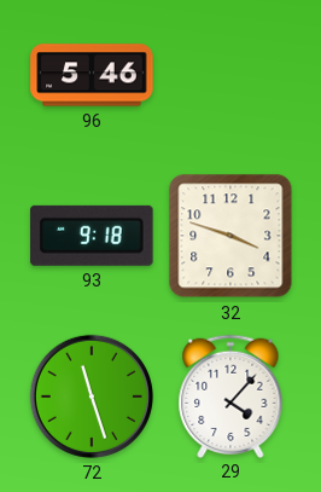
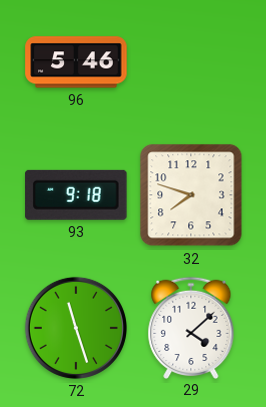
32: 3:48 -> 7:48 (191, 195)
29: 4:07 -> 4:08 (191, 327)
